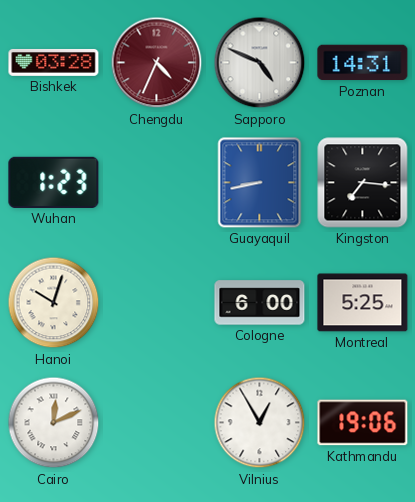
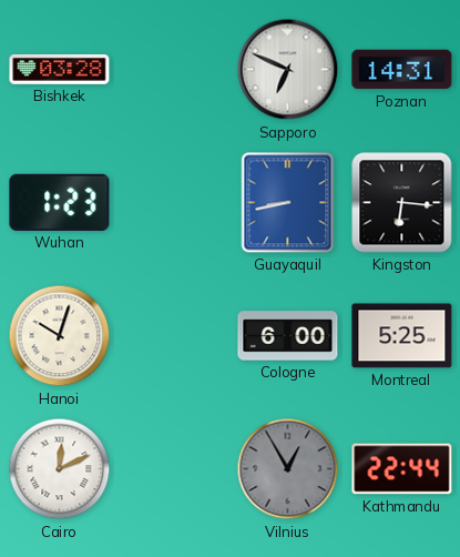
Chengdu: 4:34 -> none (157, 63)
Sapporo: 4:49 -> 6:49 (288, 70)
Kingston: 7:16 -> 6:16 (402, 203)
Vilnius dial: white -> grey (288, 469)
Kathmandu: 19:06 -> 22:44 (402, 469)
